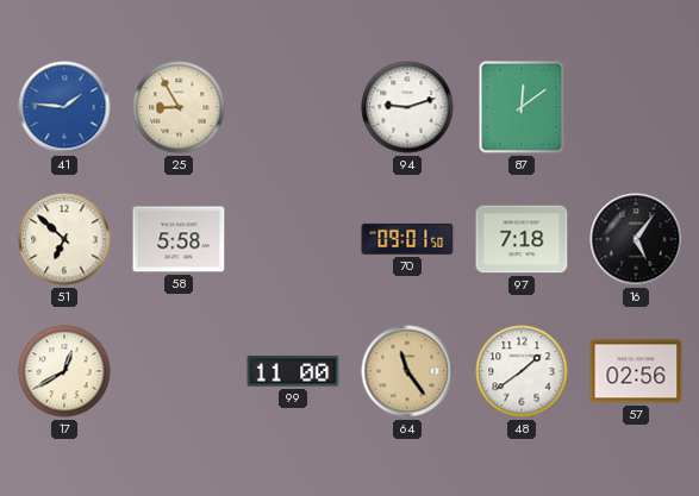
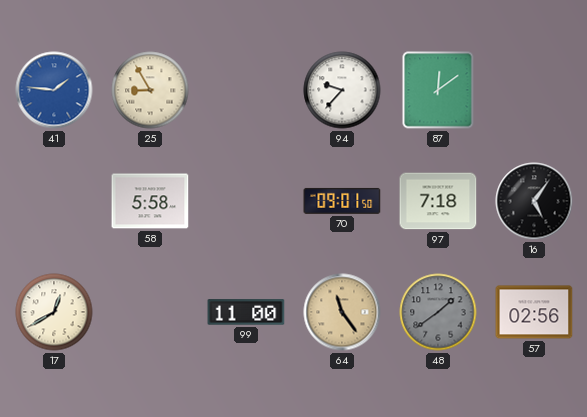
94: 9:12 -> 9:37 (342, 90)
51: 6:52 -> none (64, 239)
48 dial: white -> grey (438, 312)
